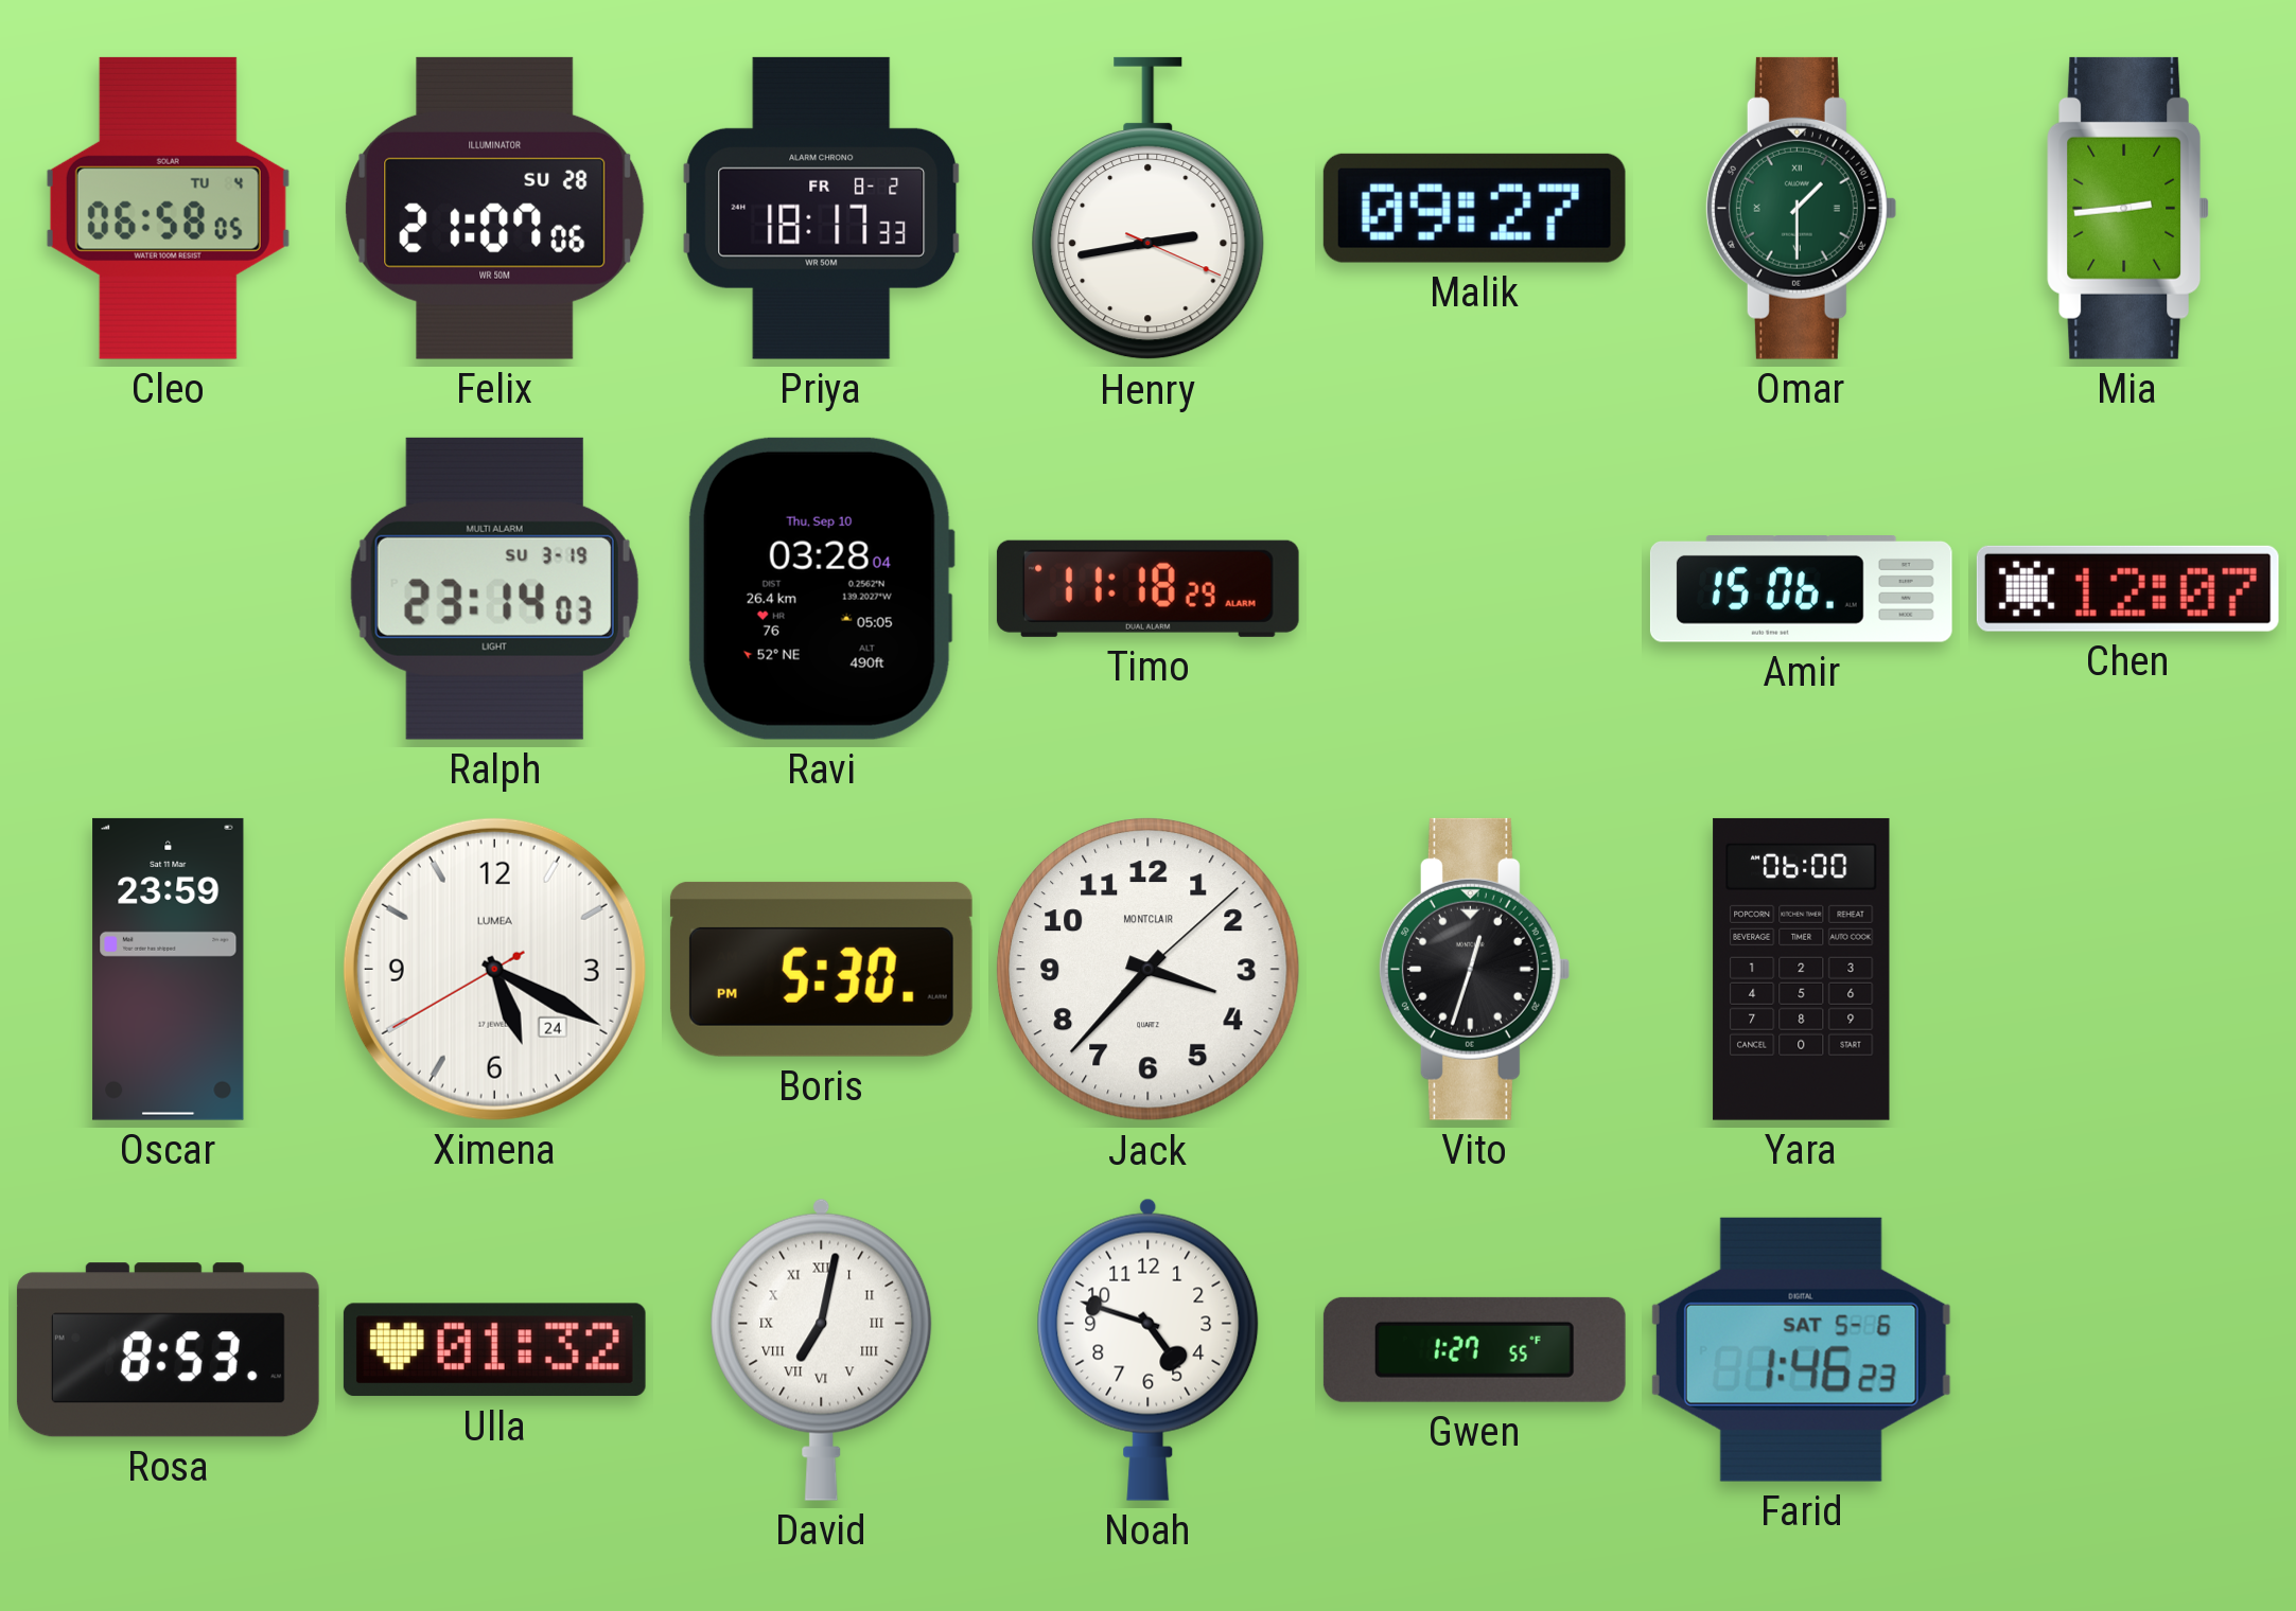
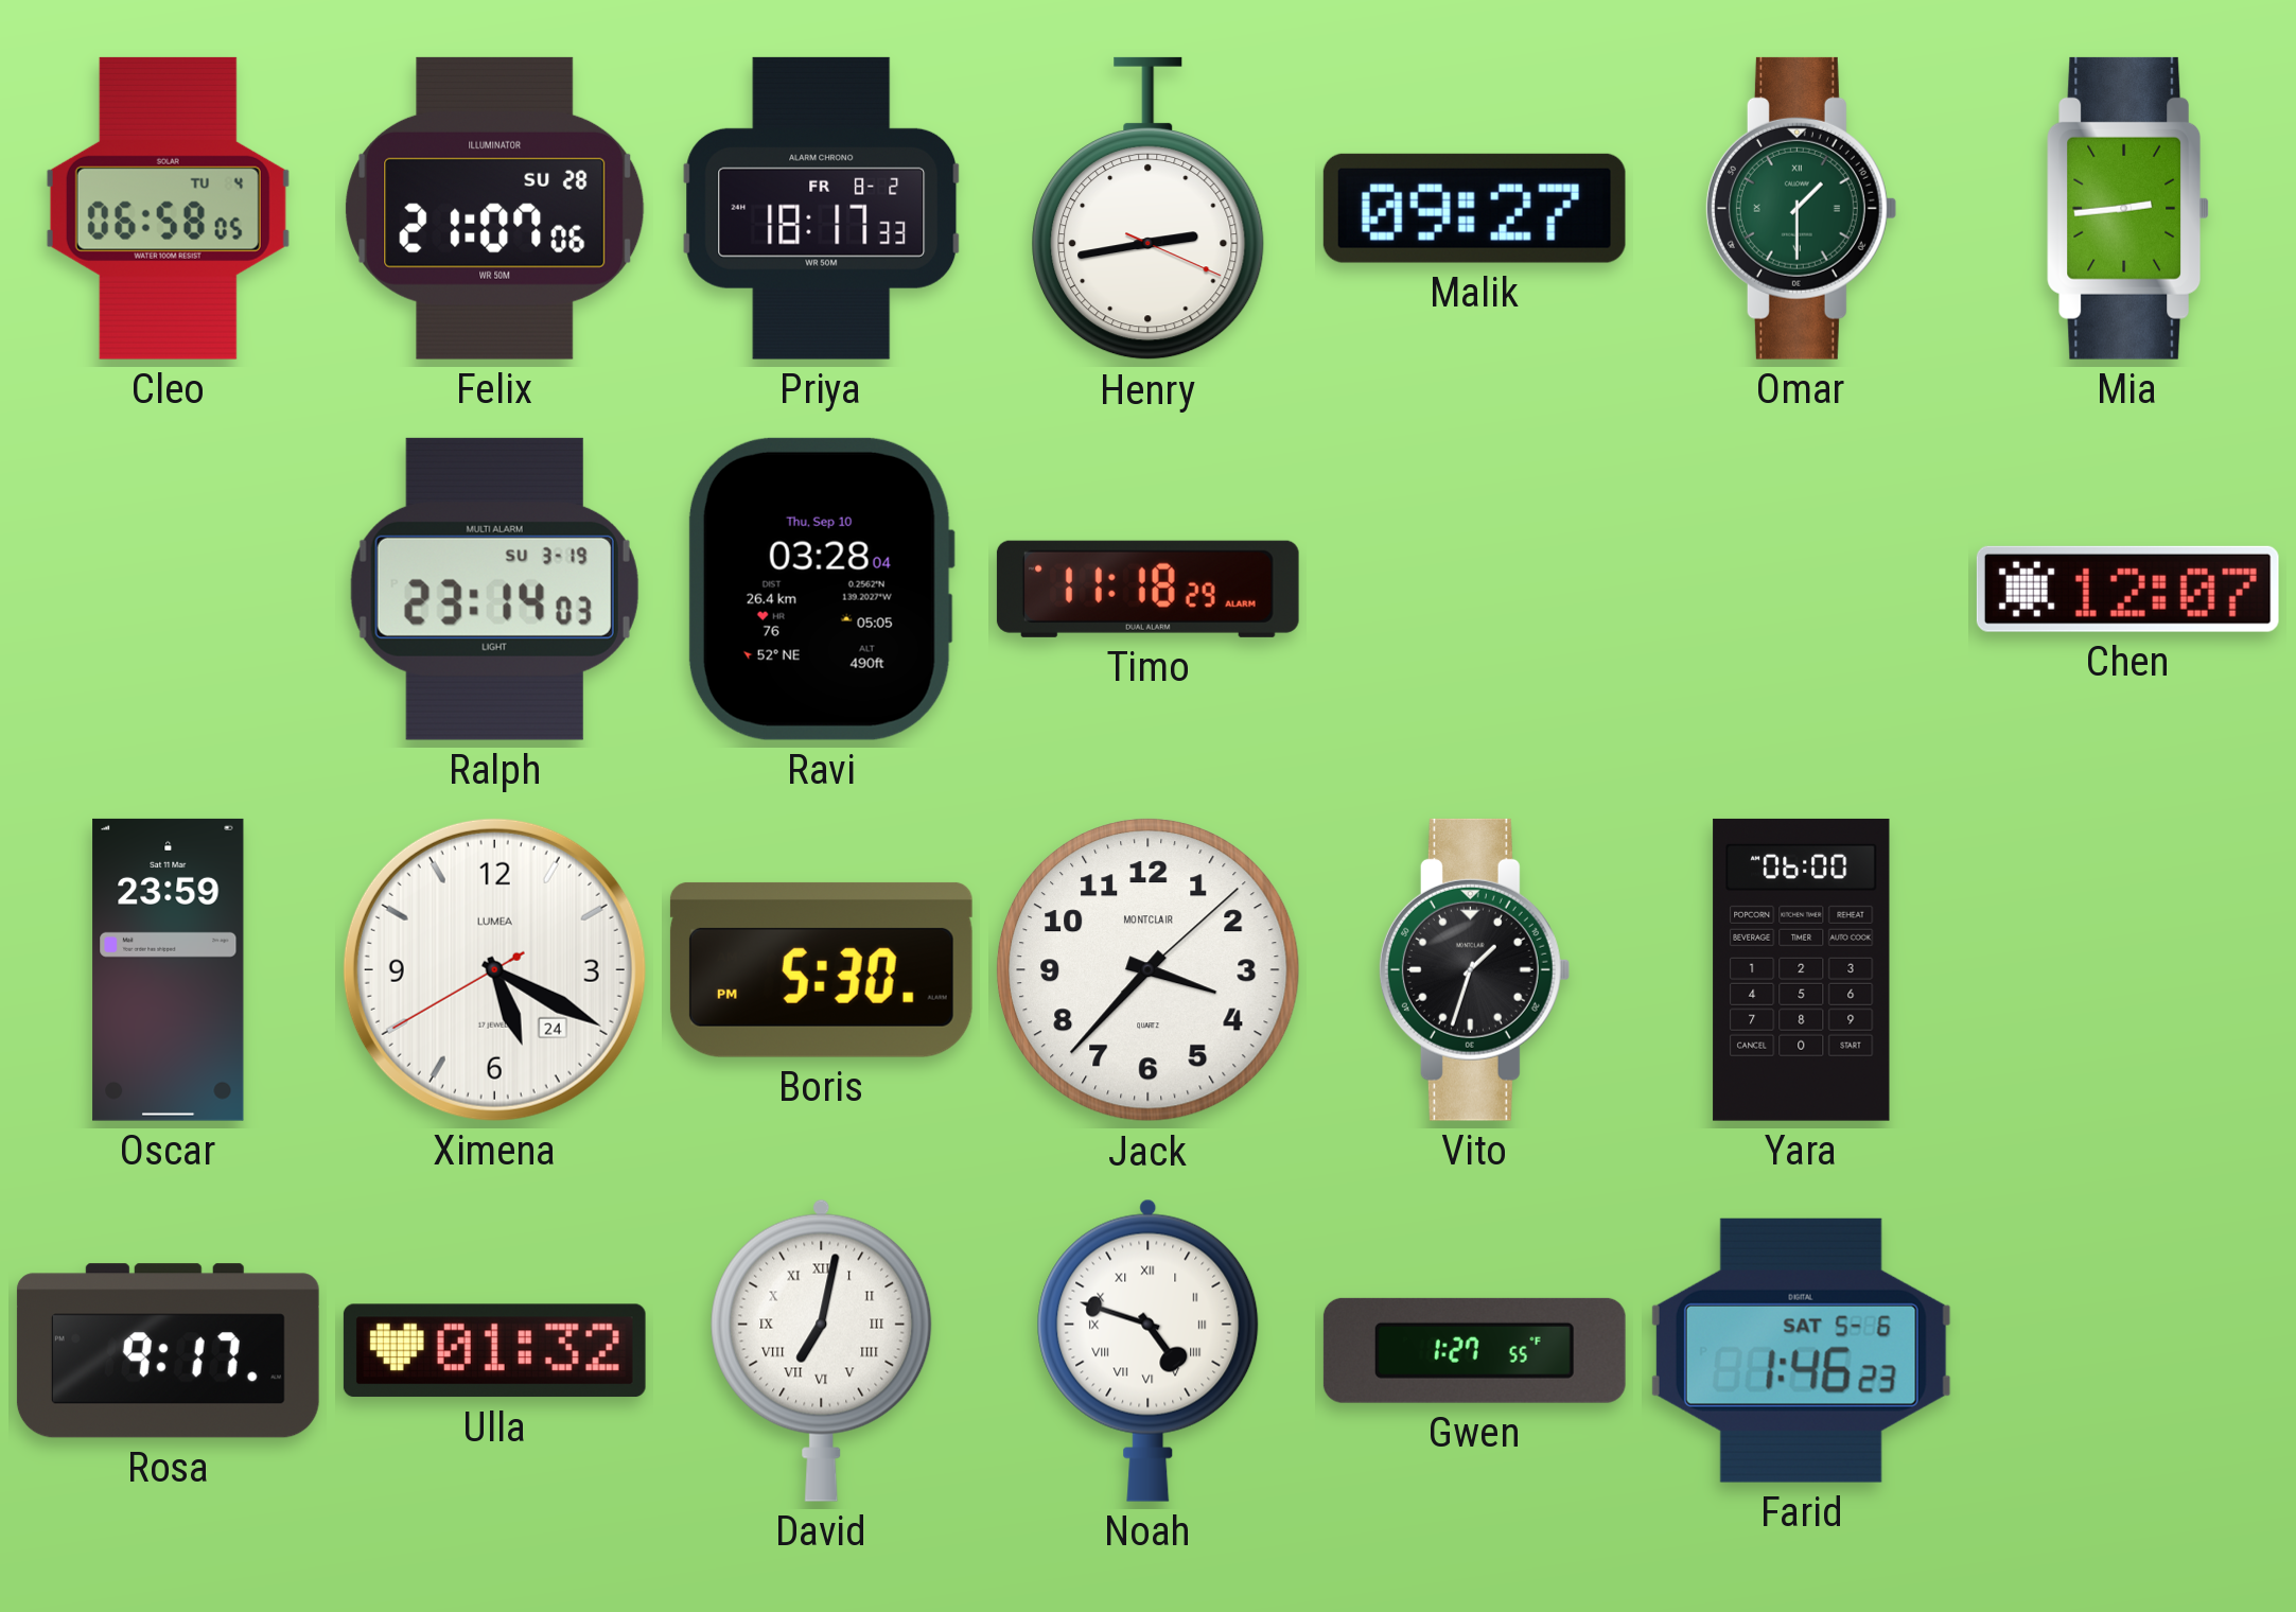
Amir: 15:06 -> none (1801, 589)
Vito: 12:33 -> 1:33 (1474, 969)
Rosa: 8:53 -> 9:17 (168, 1351)
Noah numerals: Arabic -> Roman (1149, 1350)
